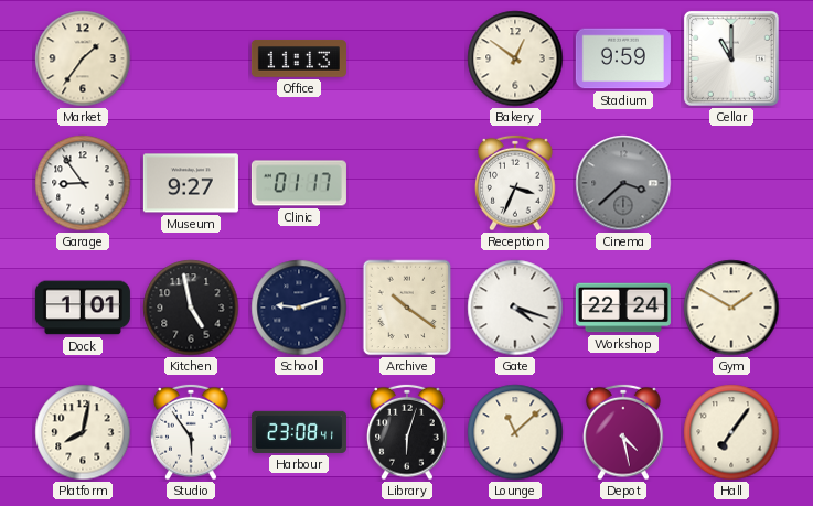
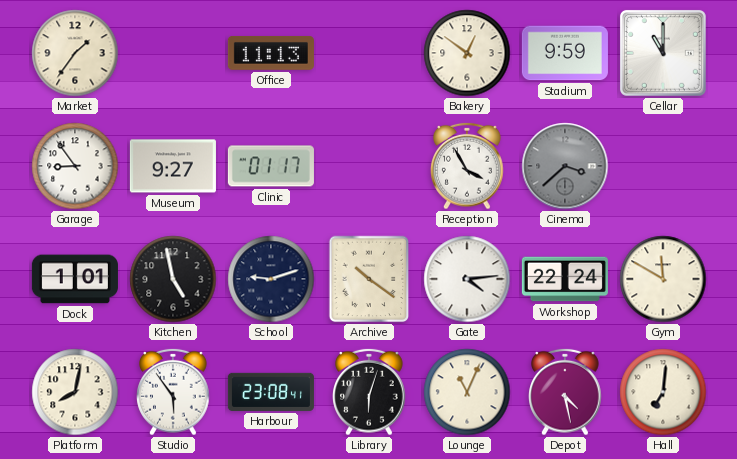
Reception: 3:34 -> 3:55 (467, 166)
Gate: 4:18 -> 4:14 (467, 279)
Gym: 1:50 -> 11:50 (663, 279)
Lounge: 11:08 -> 11:04 (467, 392)
Hall: 7:06 -> 7:01 (663, 392)
